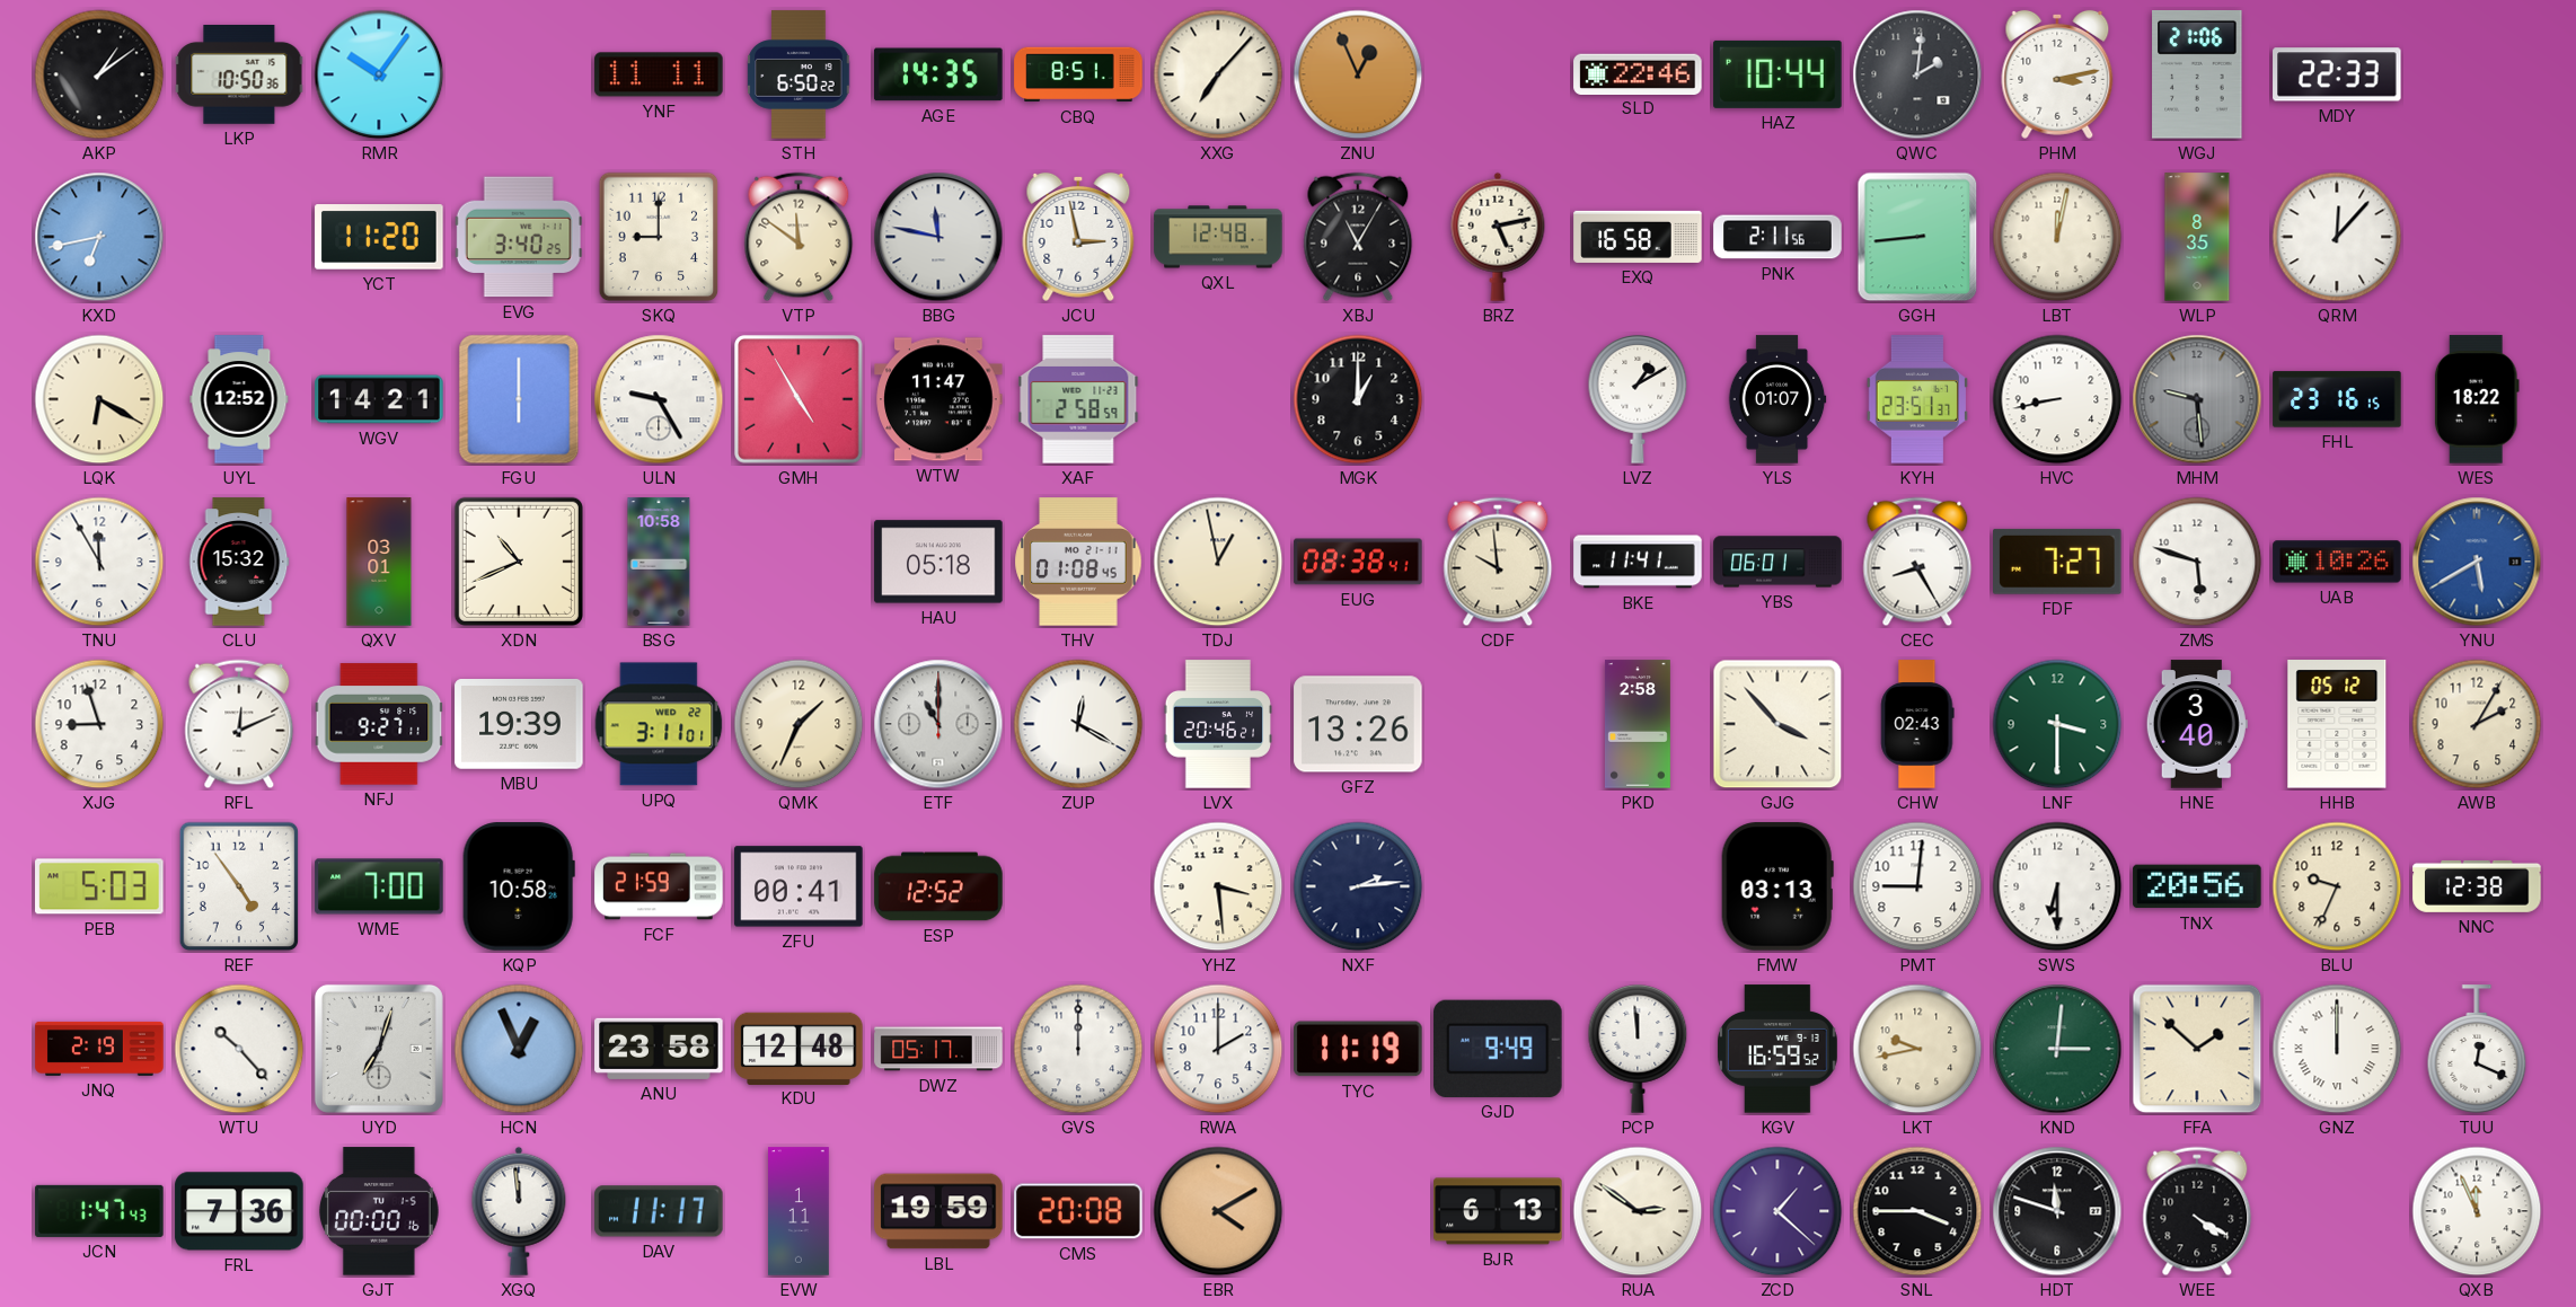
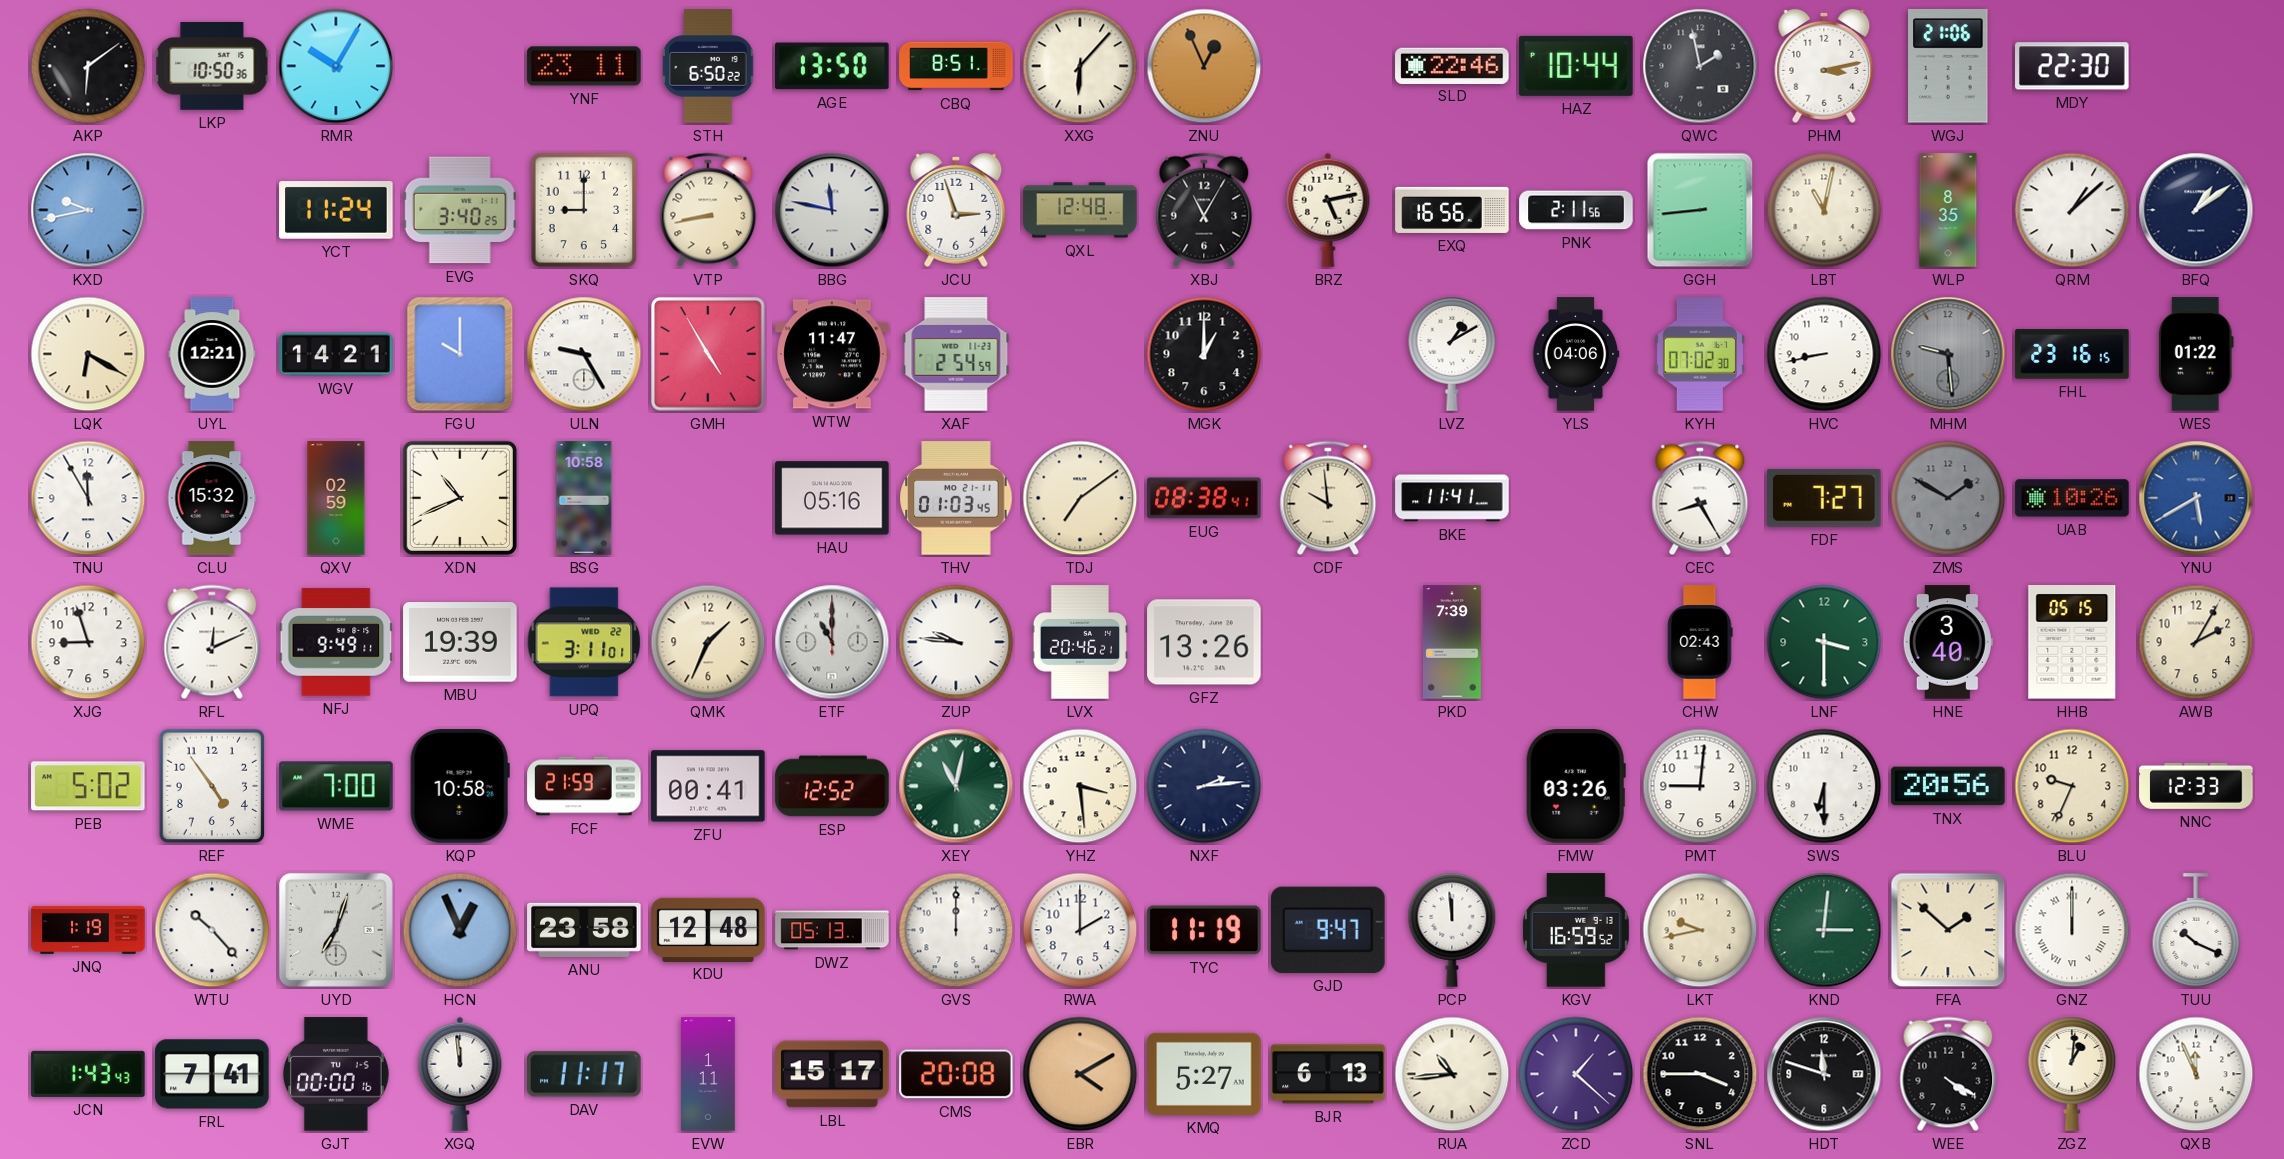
AKP: 1:09 -> 6:09 (88, 66)
RMR: 10:06 -> 10:05 (336, 66)
YNF: 11:11 -> 23:11 (584, 66)
AGE: 14:35 -> 13:50 (832, 66)
XXG: 7:07 -> 6:07 (1080, 66)
QWC: 2:01 -> 1:58 (1700, 66)
MDY: 22:33 -> 22:30 (2072, 66)
KXD: 6:43 -> 9:43 (88, 210)
YCT: 11:20 -> 11:24 (336, 210)
VTP: 11:51 -> 8:43 (708, 210)
JCU: 2:58 -> 2:57 (956, 210)
EXQ: 16:58 -> 16:56 (1452, 210)
LBT: 12:02 -> 11:02 (1824, 210)
QRM: 12:07 -> 1:08 (2072, 210)
BFQ: none -> 1:09 (2196, 210)
UYL: 12:52 -> 12:21 (212, 354)
FGU: 6:00 -> 10:00 (460, 354)
XAF: 2:58 -> 2:54 (956, 354)
YLS: 01:07 -> 04:06 (1576, 354)
KYH: 23:51 -> 07:02 (1700, 354)
WES: 18:22 -> 01:22 (2196, 354)
QXV: 03:01 -> 02:59 (336, 498)
HAU: 05:18 -> 05:16 (832, 498)
THV: 01:08 -> 01:03 (956, 498)
TDJ: 12:58 -> 7:09 (1080, 498)
YBS: 06:01 -> none (1777, 562)
ZMS: 5:48 -> 1:50 (1948, 498)
ZMS dial: white -> grey (1948, 498)
NFJ: 9:27 -> 9:49 (336, 642)
ZUP: 12:20 -> 9:46 (956, 642)
PKD: 2:58 -> 7:39 (1452, 642)
GJG: 3:53 -> none (1777, 724)
HHB: 05:12 -> 05:15 (2072, 642)
PEB: 5:03 -> 5:02 (88, 786)
XEY: none -> 11:02 (956, 786)
FMW: 03:13 -> 03:26 (1576, 786)
NNC: 12:38 -> 12:33 (2196, 786)
JNQ: 2:19 -> 1:19 (88, 930)
DWZ: 05:17 -> 05:13 (832, 930)
GJD: 9:49 -> 9:47 (1328, 930)
TUU: 12:19 -> 10:19 (2196, 930)
JCN: 1:47 -> 1:43 (88, 1074)
FRL: 7:36 -> 7:41 (212, 1074)
LBL: 19:59 -> 15:17 (832, 1074)
KMQ: none -> 5:27 (1204, 1074)
RUA: 2:51 -> 10:44 (1452, 1074)
ZGZ: none -> 1:01 (2072, 1075)
